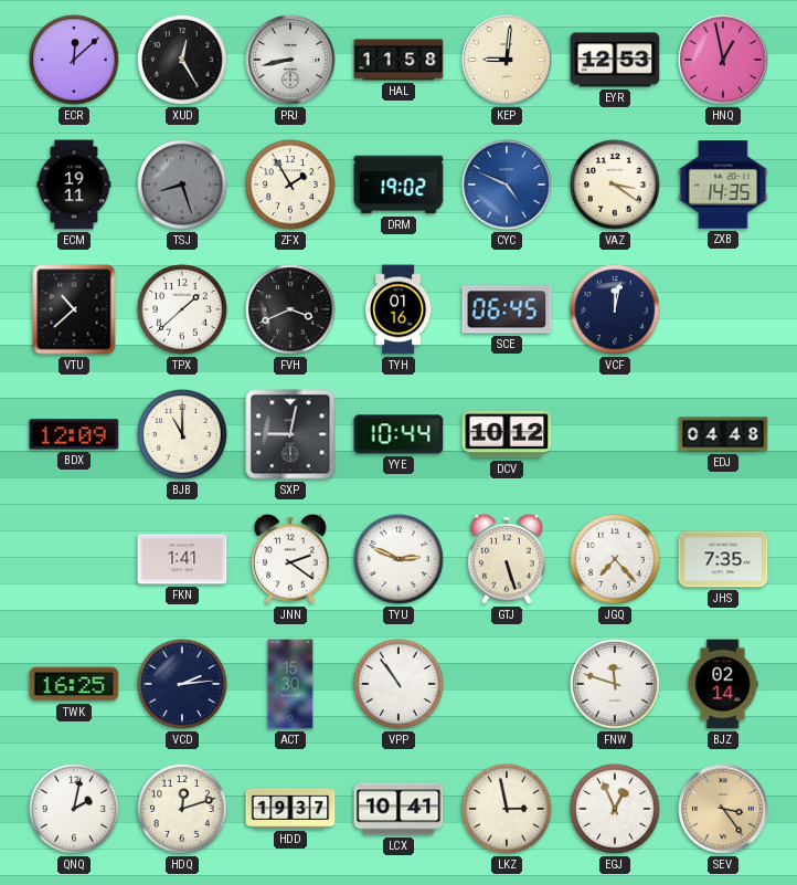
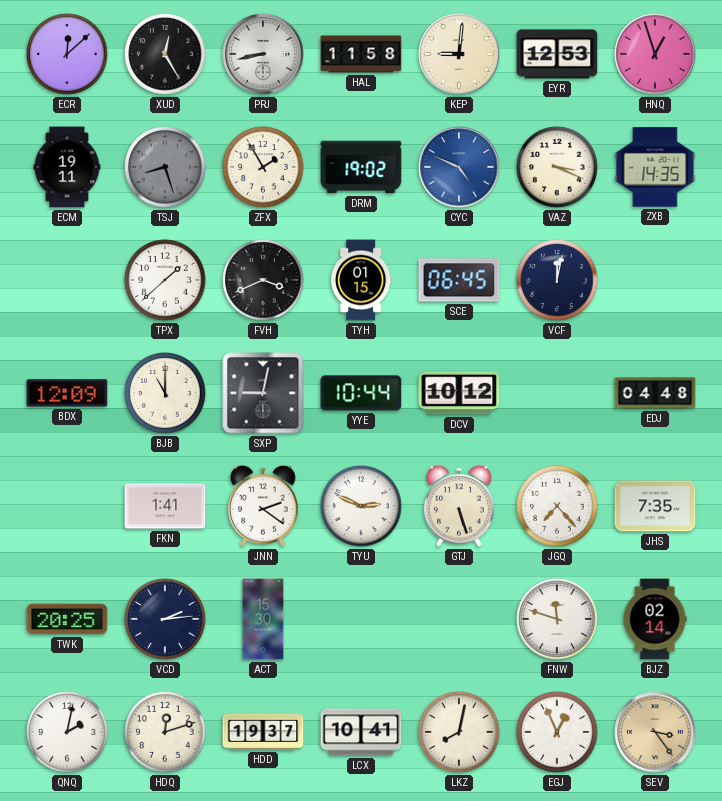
HNQ: 12:58 -> 12:57 (655, 54)
VAZ: 3:21 -> 3:19 (557, 167)
VTU: 10:38 -> none (74, 309)
TYH: 01:16 -> 01:15 (362, 280)
TWK: 16:25 -> 20:25 (67, 619)
VPP: 10:54 -> none (398, 684)
LKZ: 2:58 -> 8:02 (459, 732)
